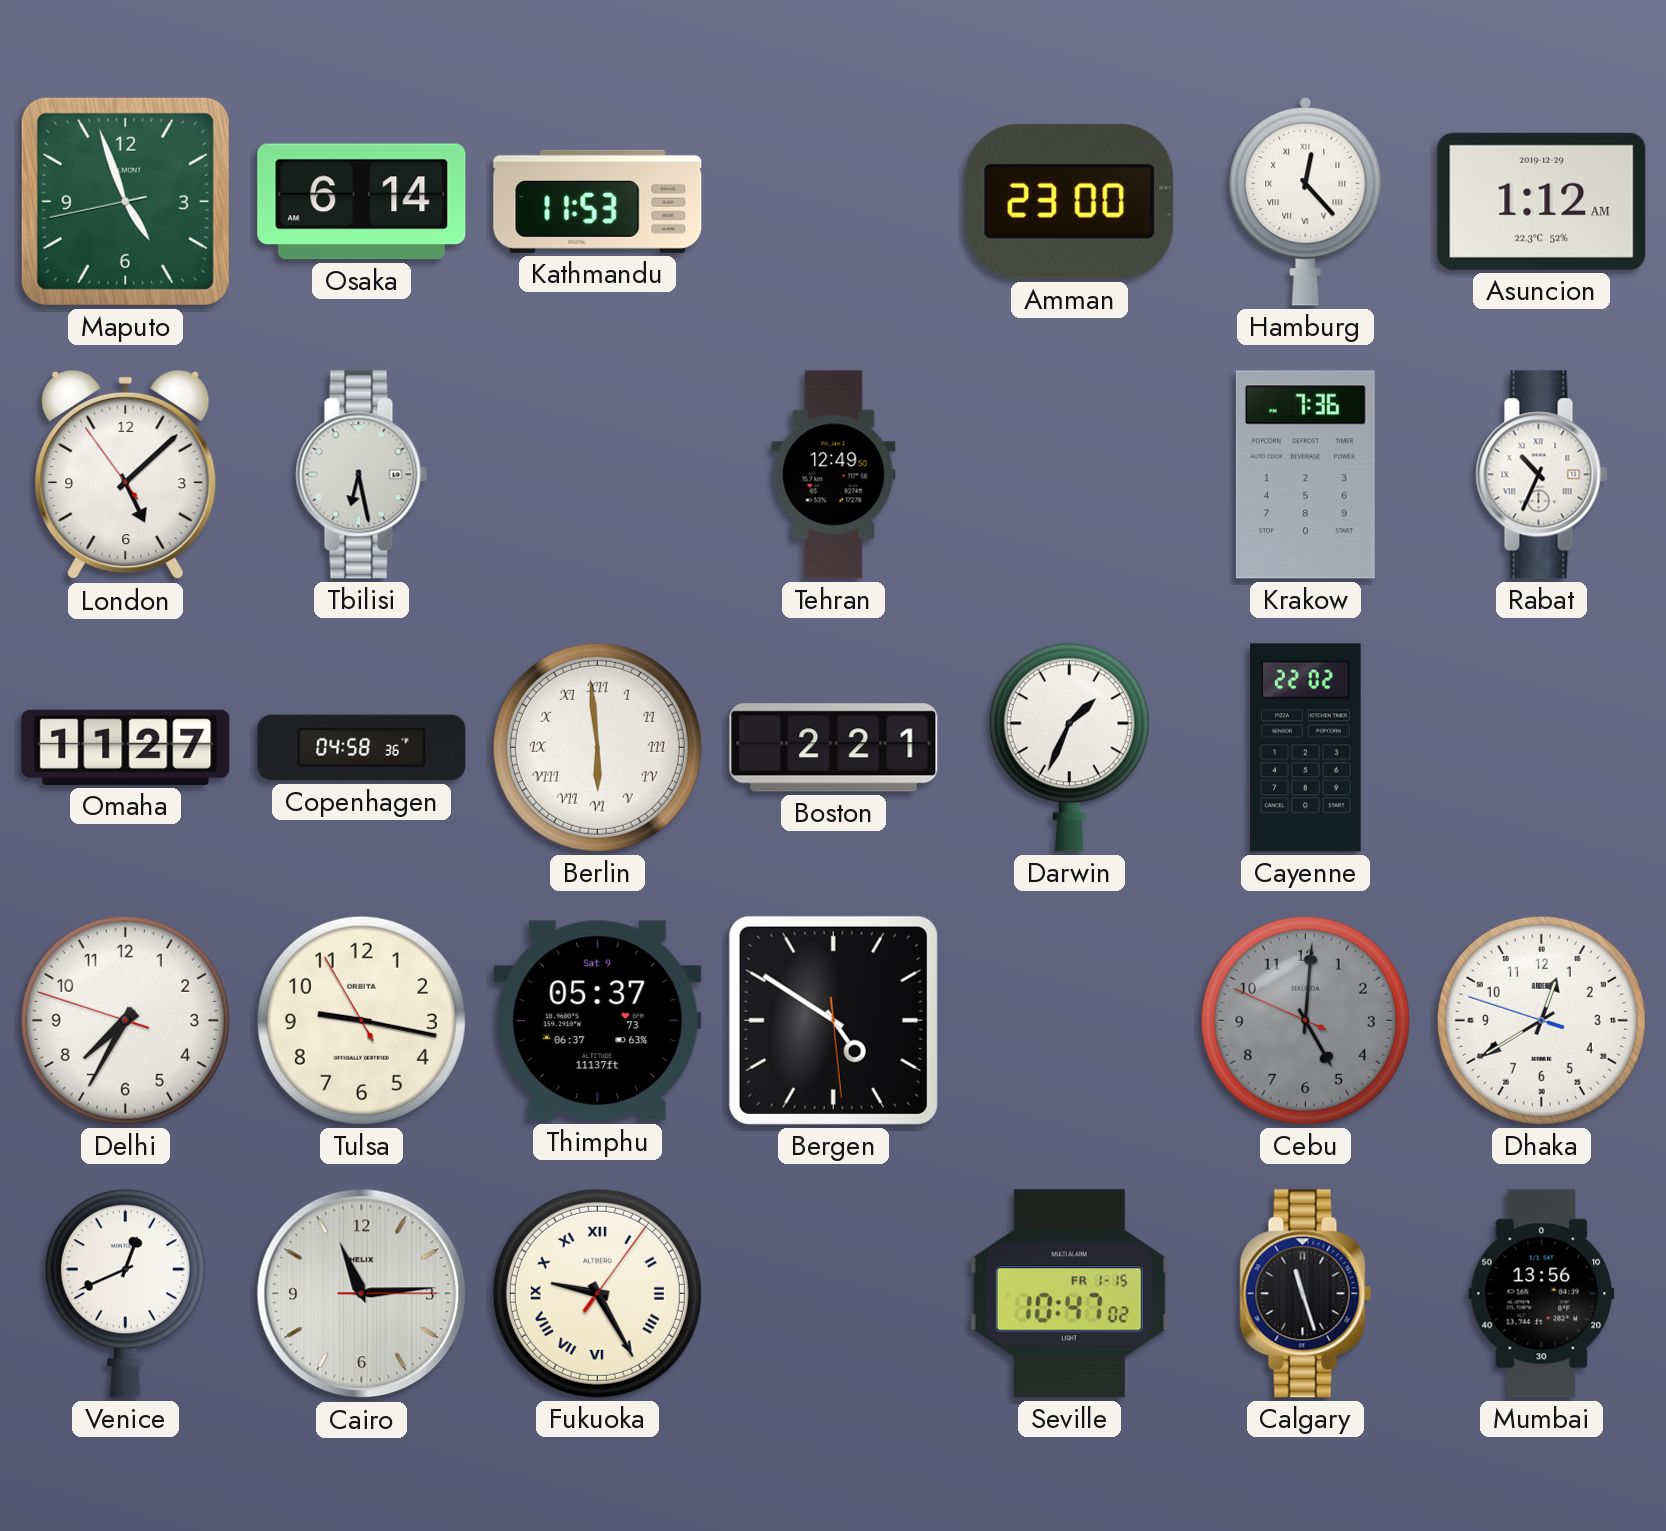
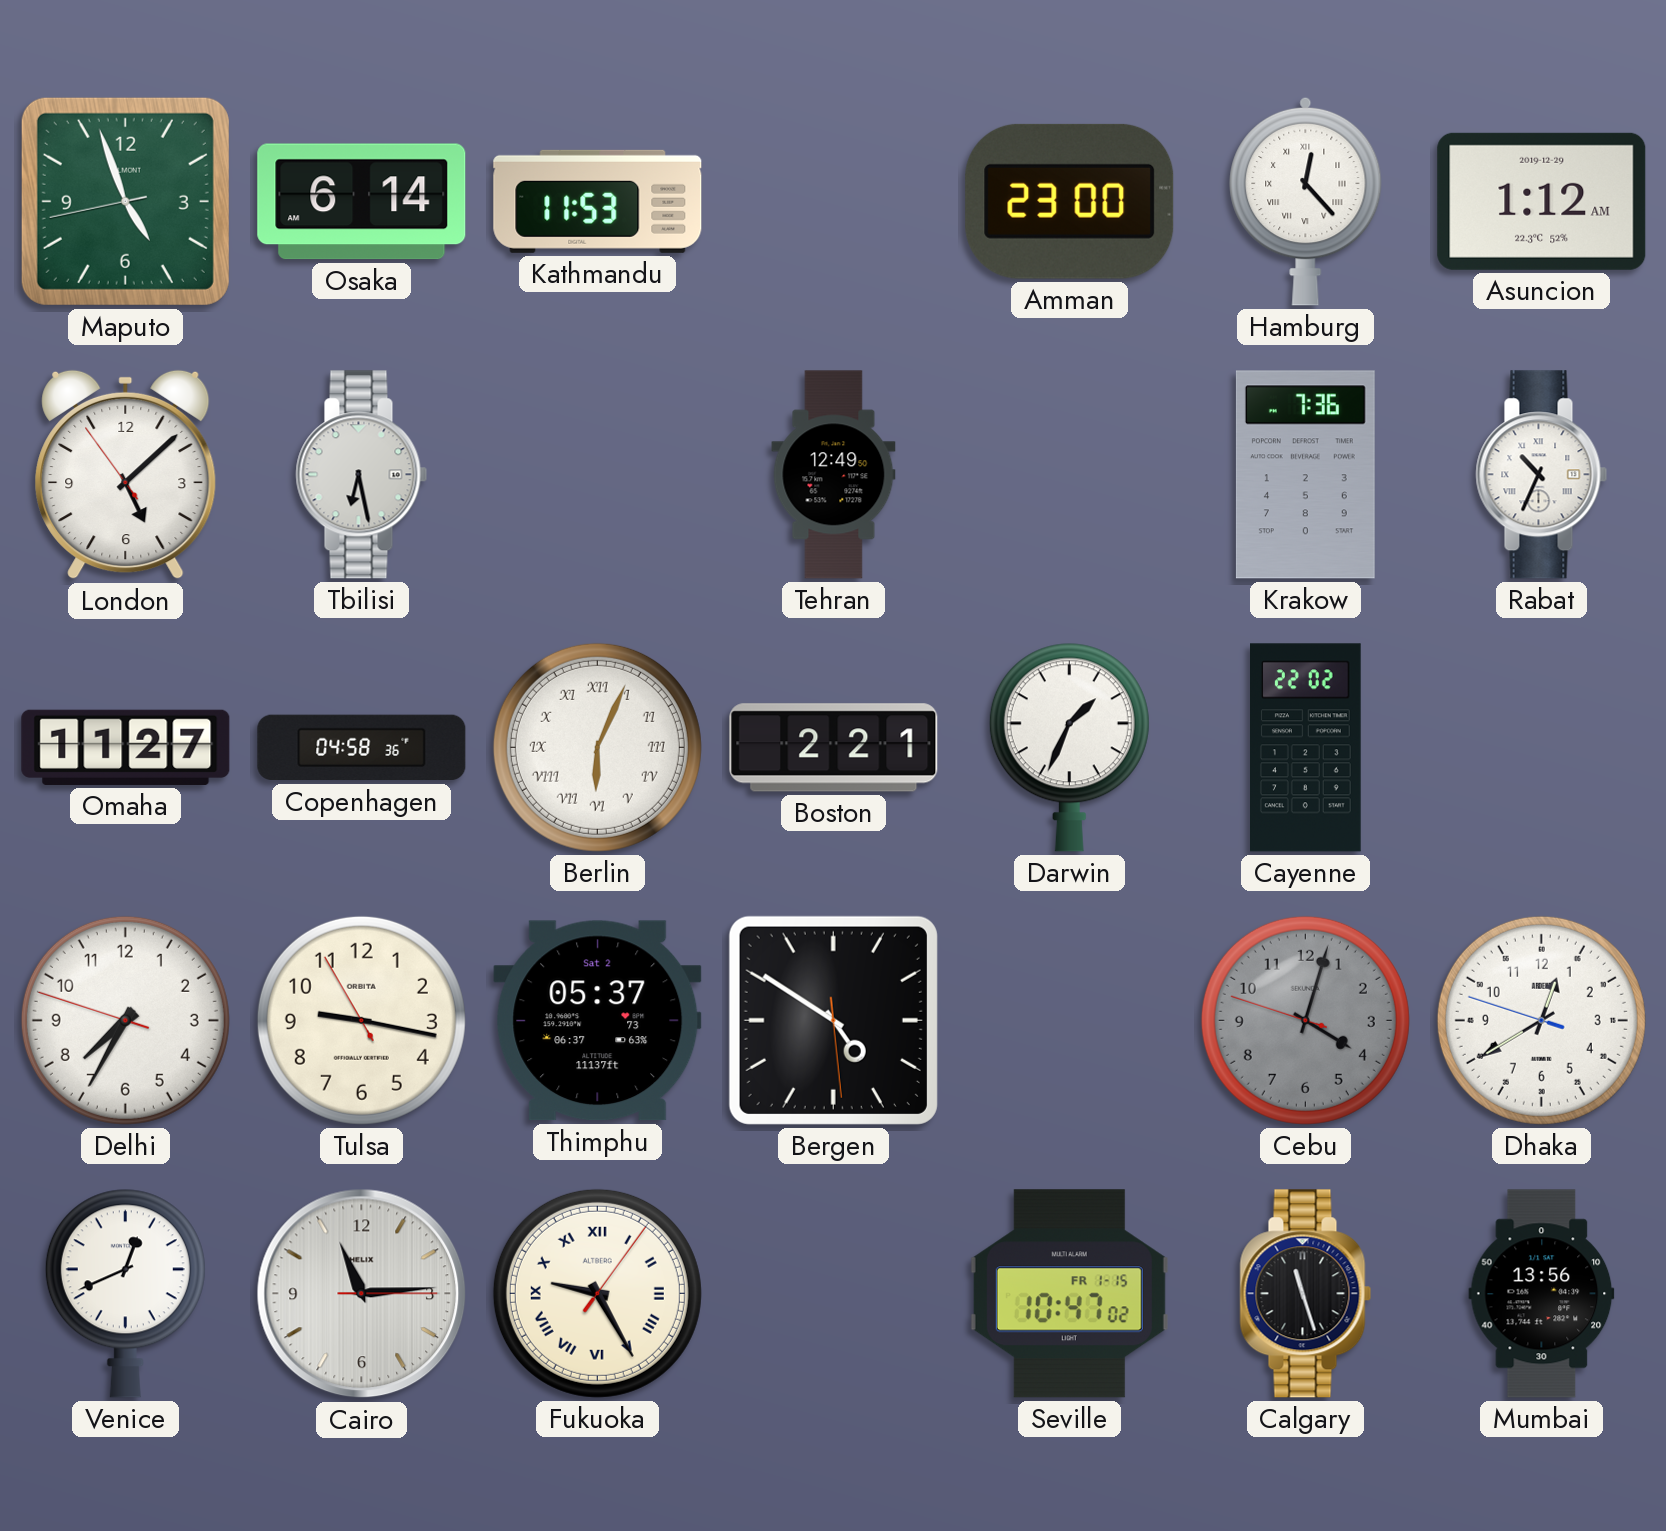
Berlin: 5:59 -> 6:04 (597, 747)
Thimphu date: Sat 9 -> Sat 2 (598, 1021)
Cebu: 5:00 -> 4:02 (1305, 1020)
